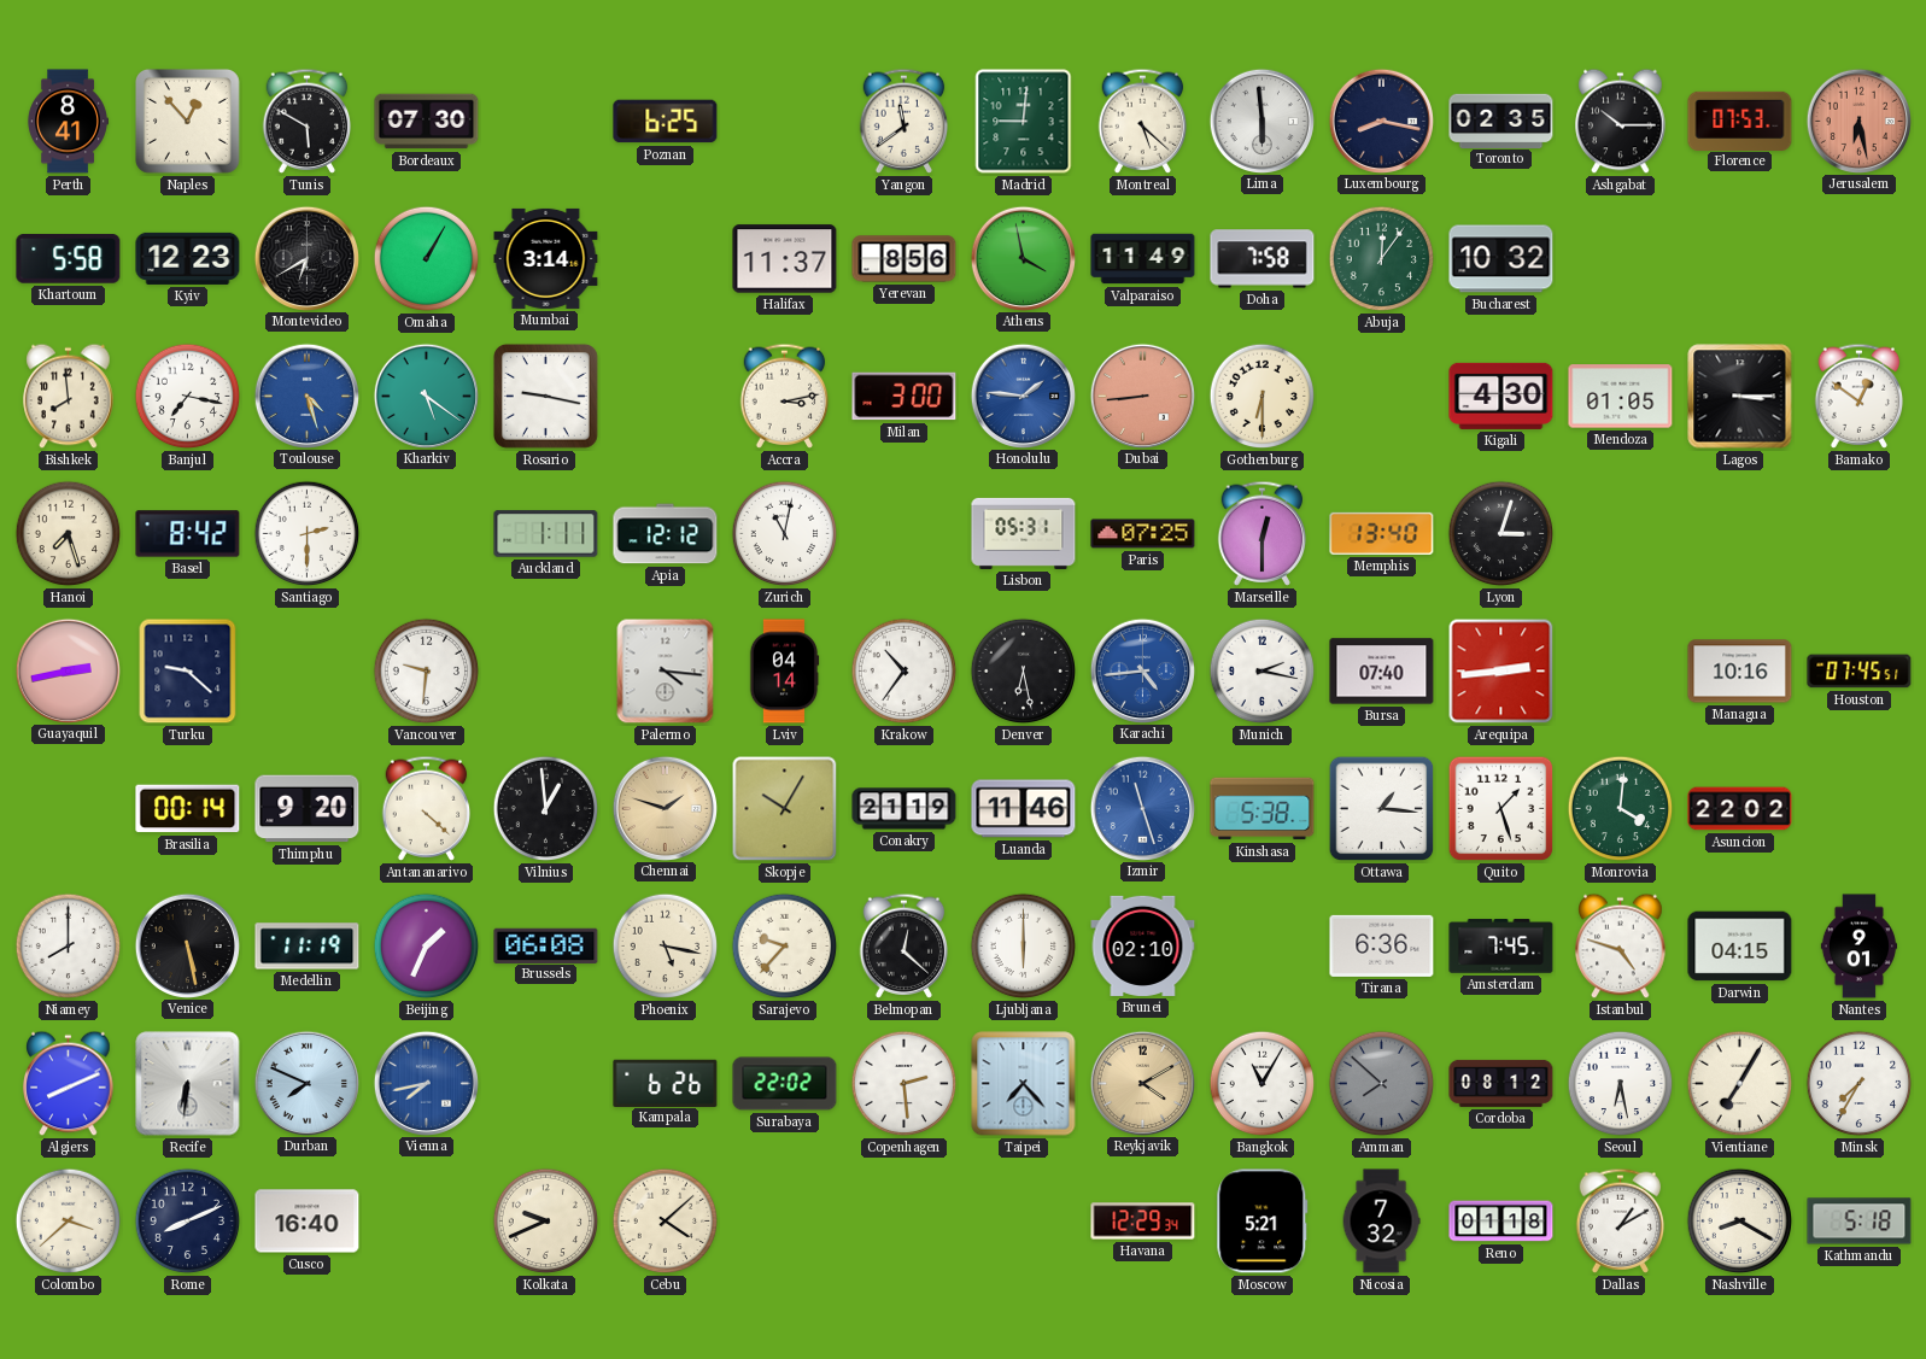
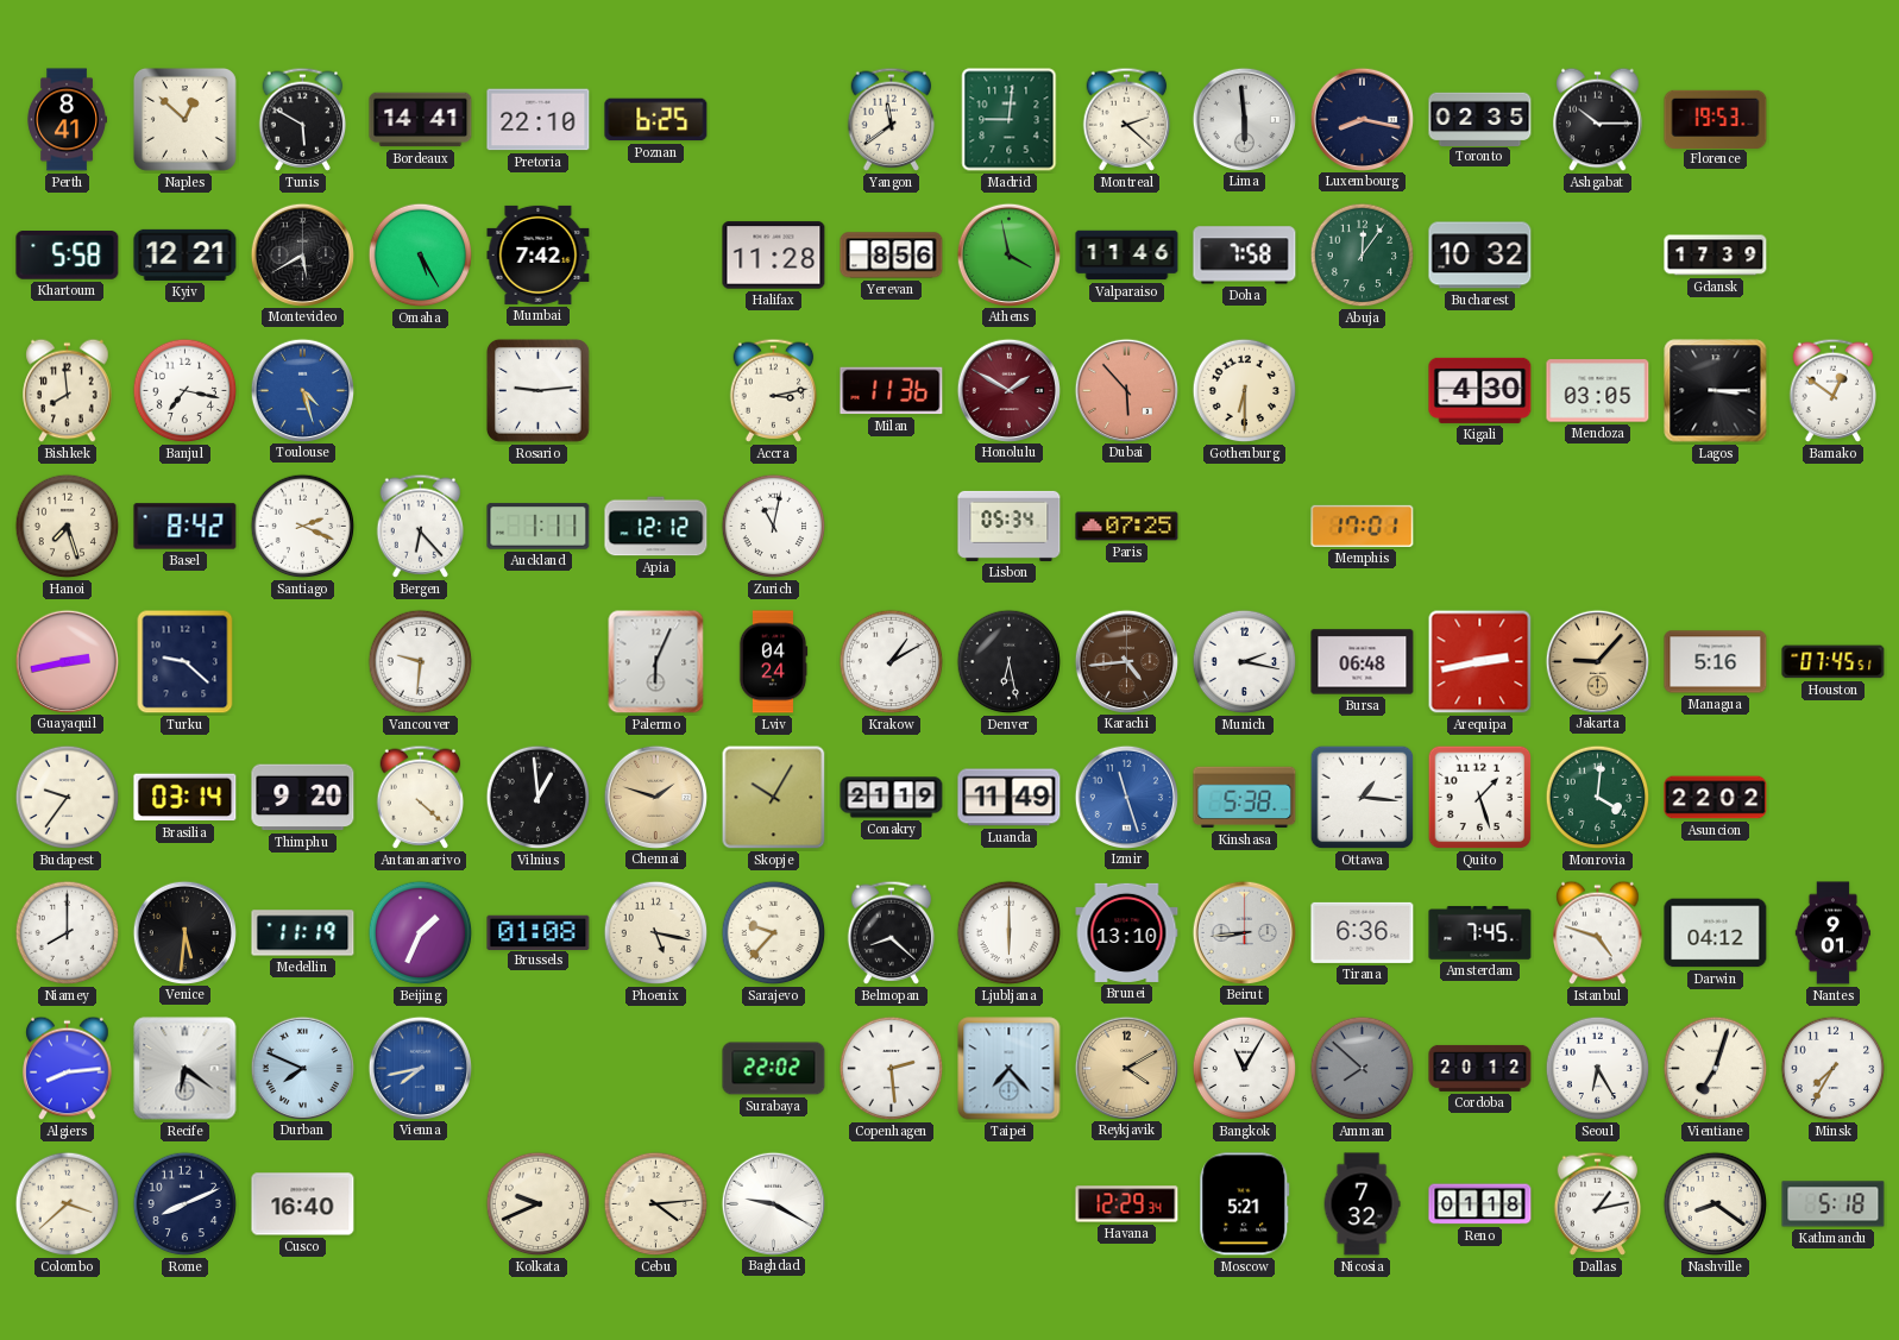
Naples: 12:53 -> 12:52 (184, 119)
Bordeaux: 07:30 -> 14:41 (421, 120)
Pretoria: none -> 22:10 (539, 120)
Montreal: 5:22 -> 2:22 (1127, 119)
Florence: 07:53 -> 19:53 (1716, 119)
Jerusalem: 6:28 -> none (1858, 121)
Kyiv: 12:23 -> 12:21 (186, 254)
Montevideo: 6:40 -> 5:40 (302, 254)
Omaha: 1:05 -> 5:25 (421, 256)
Mumbai: 3:14 -> 7:42 (539, 254)
Halifax: 11:37 -> 11:28 (774, 256)
Valparaiso: 11:49 -> 11:46 (1127, 256)
Gdansk: none -> 17:39 (1716, 256)
Kharkiv: 5:21 -> none (426, 396)
Rosario: 9:17 -> 9:14 (537, 390)
Milan: 3:00 -> 11:36 (892, 391)
Honolulu: 1:46 -> 1:50 (1008, 390)
Honolulu dial: blue -> burgundy (1008, 390)
Dubai: 8:44 -> 5:53 (1126, 390)
Mendoza: 01:05 -> 03:05 (1598, 391)
Santiago: 2:30 -> 2:19 (303, 527)
Bergen: none -> 6:23 (421, 526)
Lisbon: 05:31 -> 05:34 (1010, 526)
Marseille: 12:30 -> none (1263, 533)
Memphis: 13:40 -> 17:01 (1363, 526)
Lyon: 3:03 -> none (1501, 534)
Palermo: 4:16 -> 6:04 (656, 662)
Lviv: 04:14 -> 04:24 (773, 662)
Krakow: 10:36 -> 1:10 (892, 662)
Karachi dial: blue -> brown (1126, 661)
Bursa: 07:40 -> 06:48 (1363, 662)
Arequipa: 2:44 -> 2:43 (1480, 662)
Jakarta: none -> 9:07 (1597, 661)
Managua: 10:16 -> 5:16 (1716, 662)
Budapest: none -> 9:36 (68, 798)
Brasilia: 00:14 -> 03:14 (186, 798)
Luanda: 11:46 -> 11:49 (1010, 798)
Venice: 5:28 -> 5:31 (184, 932)
Brussels: 06:08 -> 01:08 (539, 932)
Belmopan: 12:22 -> 8:22 (892, 932)
Brunei: 02:10 -> 13:10 (1127, 932)
Beirut: none -> 8:44 (1244, 932)
Darwin: 04:15 -> 04:12 (1716, 933)
Algiers: 8:11 -> 8:14 (68, 1069)
Recife: 6:31 -> 6:21 (186, 1069)
Kampala: 6:26 -> none (666, 1083)
Cordoba: 08:12 -> 20:12 (1480, 1068)
Seoul: 6:28 -> 6:25 (1598, 1069)
Vientiane: 7:05 -> 7:03 (1716, 1069)
Cebu: 4:08 -> 4:14 (656, 1204)
Baghdad: none -> 9:20 (773, 1203)
Dallas: 1:10 -> 1:13 (1598, 1203)
Nashville: 8:20 -> 8:21 (1716, 1204)
